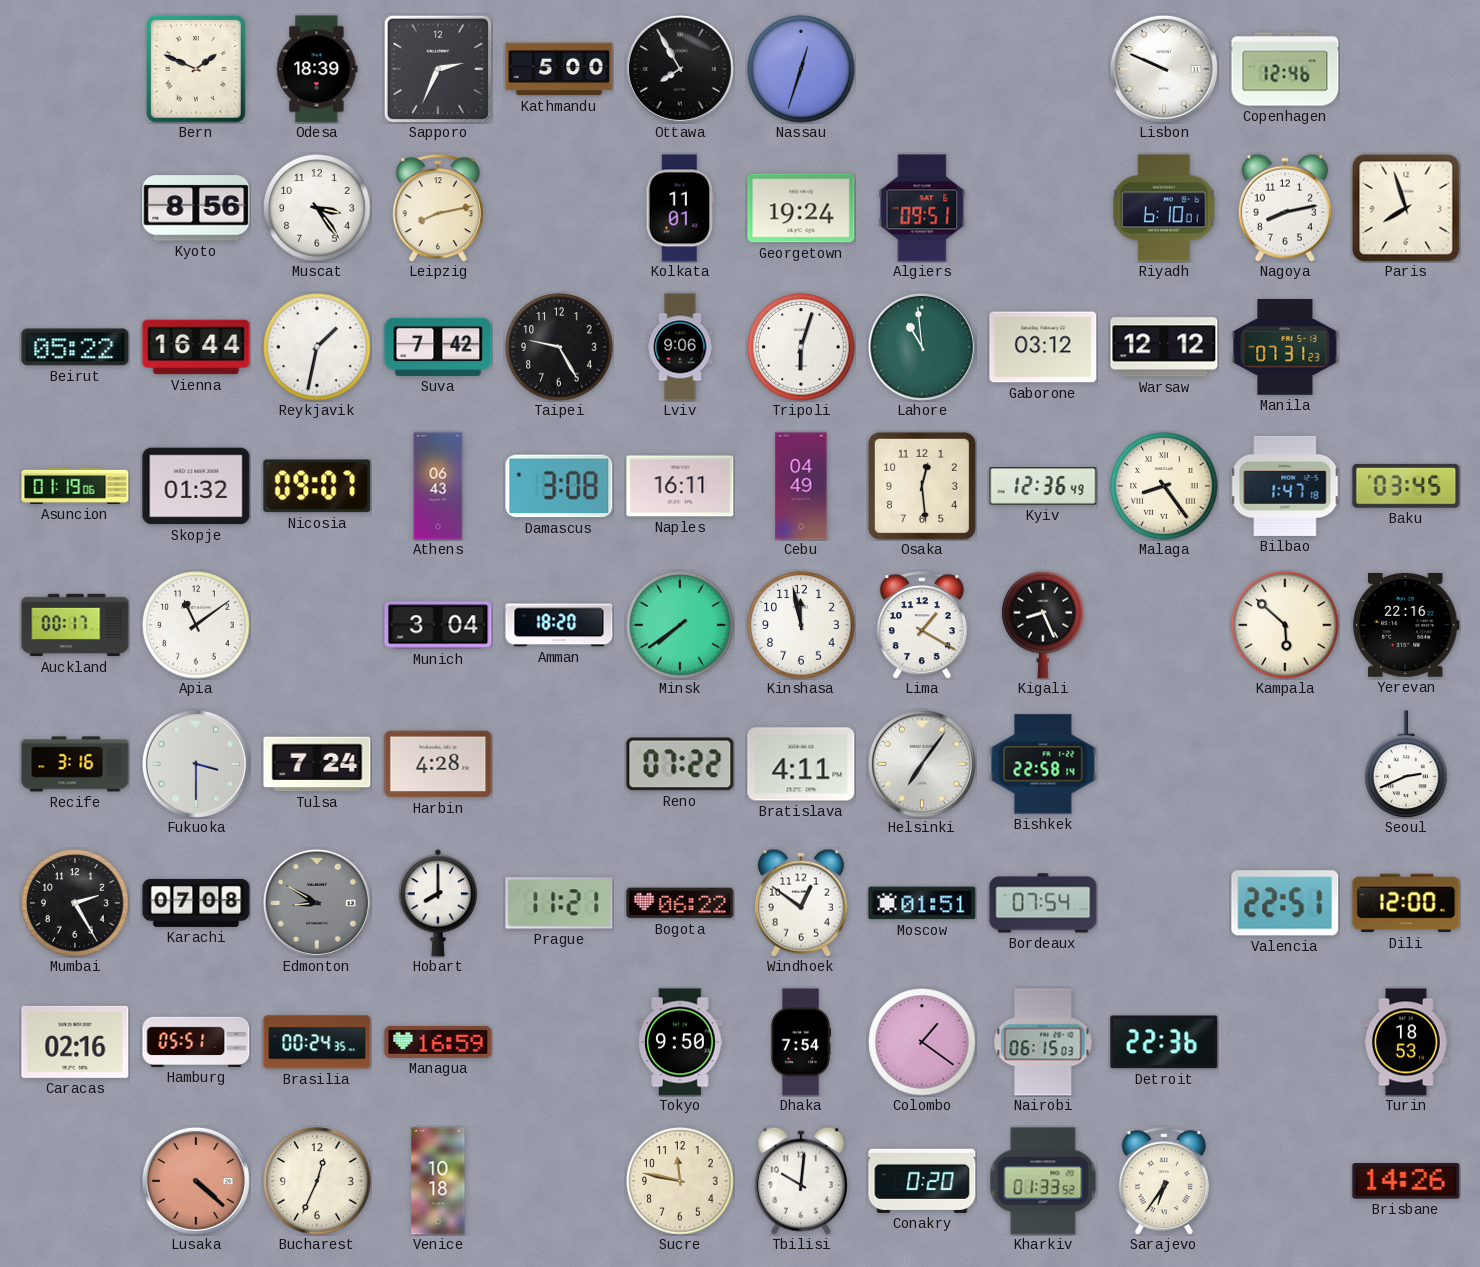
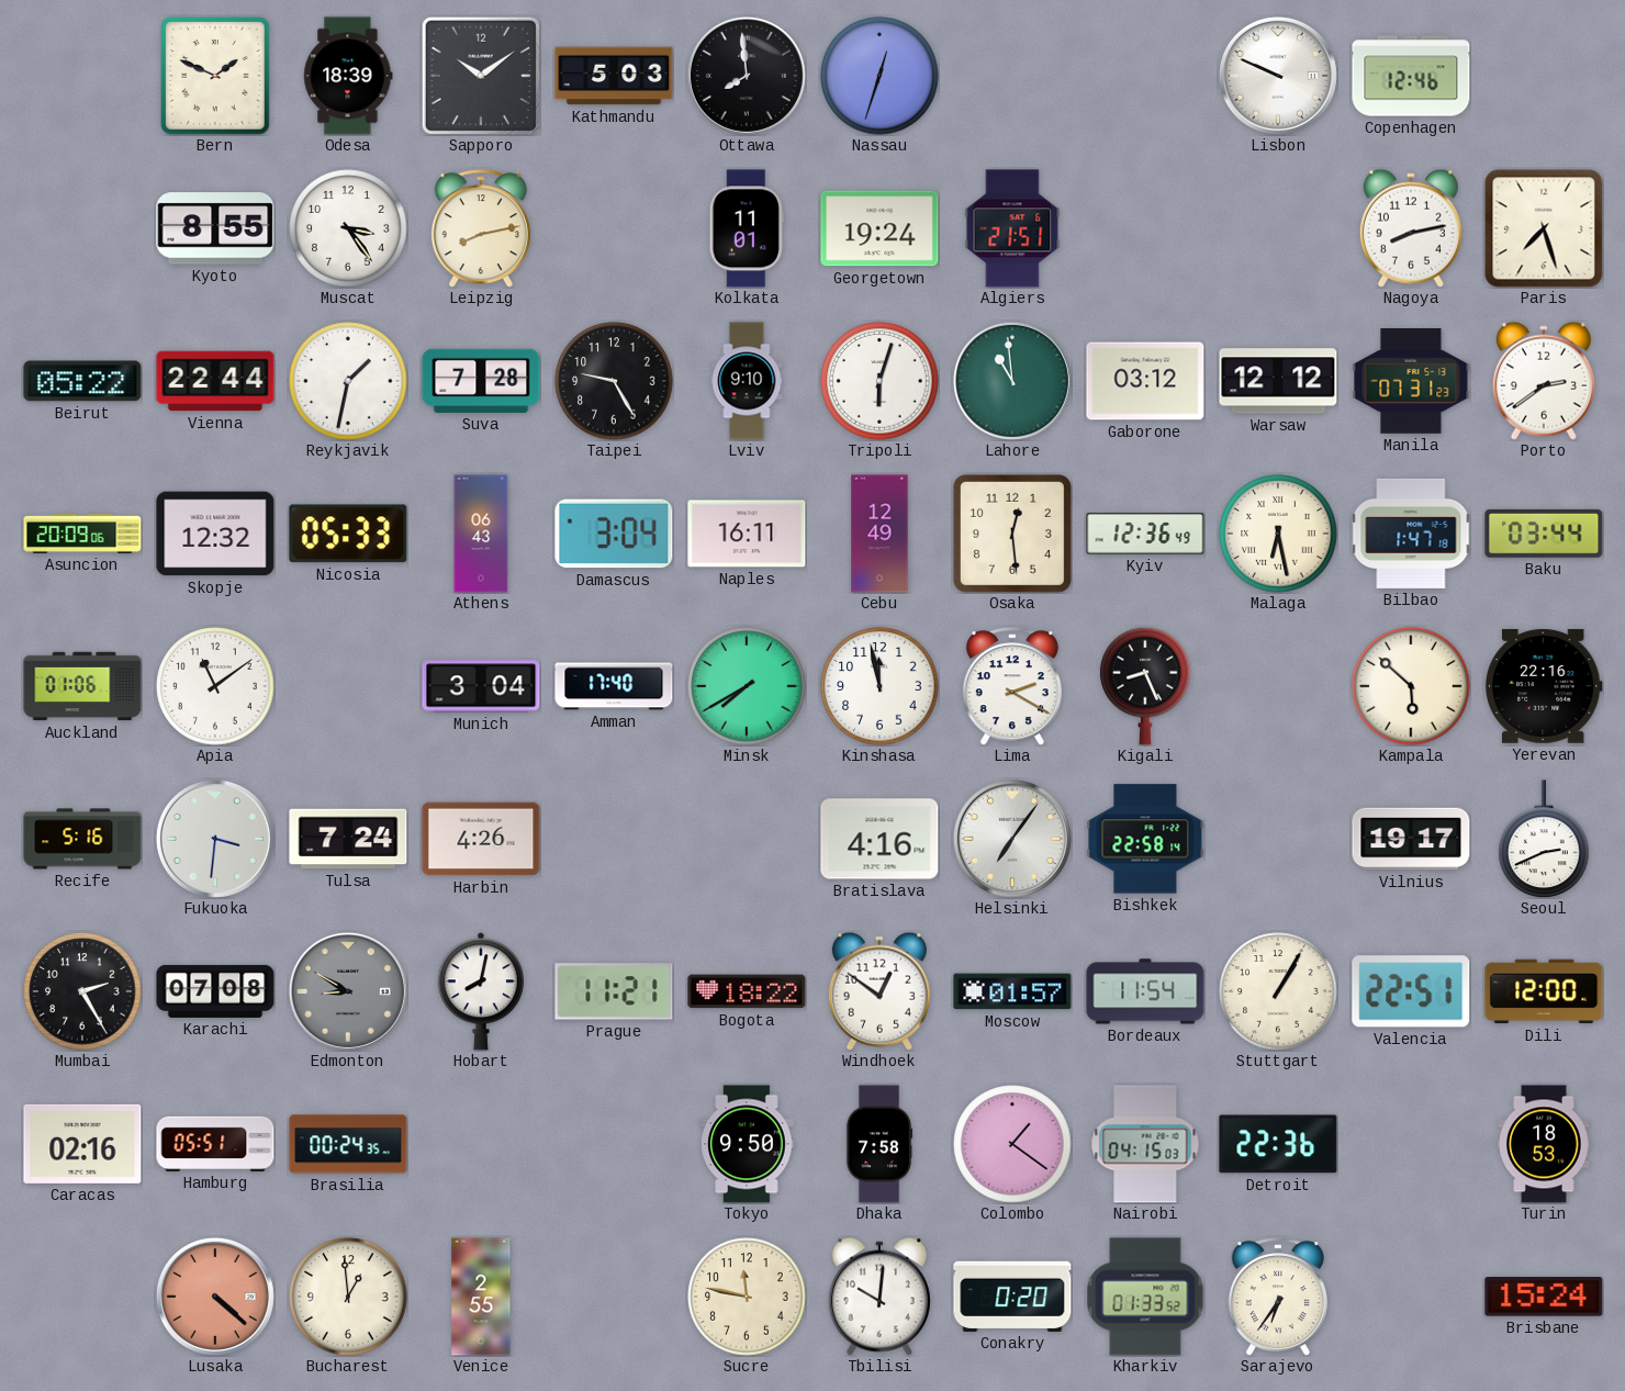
Sapporo: 2:34 -> 10:09 (480, 75)
Kathmandu: 5:00 -> 5:03 (614, 76)
Ottawa: 7:55 -> 7:59 (747, 76)
Kyoto: 8:56 -> 8:55 (215, 228)
Algiers: 09:51 -> 21:51 (1012, 228)
Riyadh: 6:10 -> none (1164, 208)
Paris: 7:57 -> 7:27 (1544, 228)
Vienna: 16:44 -> 22:44 (215, 381)
Suva: 7:42 -> 7:28 (481, 381)
Lviv: 9:06 -> 9:10 (747, 381)
Porto: none -> 2:39 (1544, 381)
Asuncion: 01:19 -> 20:09 (82, 534)
Skopje: 01:32 -> 12:32 (215, 534)
Nicosia: 09:07 -> 05:33 (348, 534)
Damascus: 3:08 -> 3:04 (614, 534)
Cebu: 04:49 -> 12:49 (879, 534)
Malaga: 8:24 -> 6:28 (1278, 534)
Baku: 03:45 -> 03:44 (1544, 534)
Auckland: 00:17 -> 01:06 (82, 686)
Amman: 18:20 -> 17:40 (614, 686)
Minsk: 7:39 -> 7:40 (747, 686)
Lima: 1:20 -> 2:20 (1012, 686)
Recife: 3:16 -> 5:16 (82, 839)
Fukuoka: 3:30 -> 3:31 (215, 839)
Harbin: 4:28 -> 4:26 (481, 839)
Reno: 07:22 -> none (680, 764)
Bratislava: 4:11 -> 4:16 (879, 839)
Vilnius: none -> 19:17 (1411, 839)
Hobart: 8:00 -> 8:02 (481, 991)
Bogota: 06:22 -> 18:22 (747, 991)
Moscow: 01:51 -> 01:57 (1012, 991)
Bordeaux: 07:54 -> 11:54 (1145, 991)
Stuttgart: none -> 1:05 (1278, 991)
Managua: 16:59 -> none (438, 1042)
Dhaka: 7:54 -> 7:58 (879, 1144)
Nairobi: 06:15 -> 04:15 (1145, 1144)
Bucharest: 12:34 -> 12:59 (348, 1297)
Venice: 10:18 -> 2:55 (481, 1297)
Brisbane: 14:26 -> 15:24 (1544, 1297)
